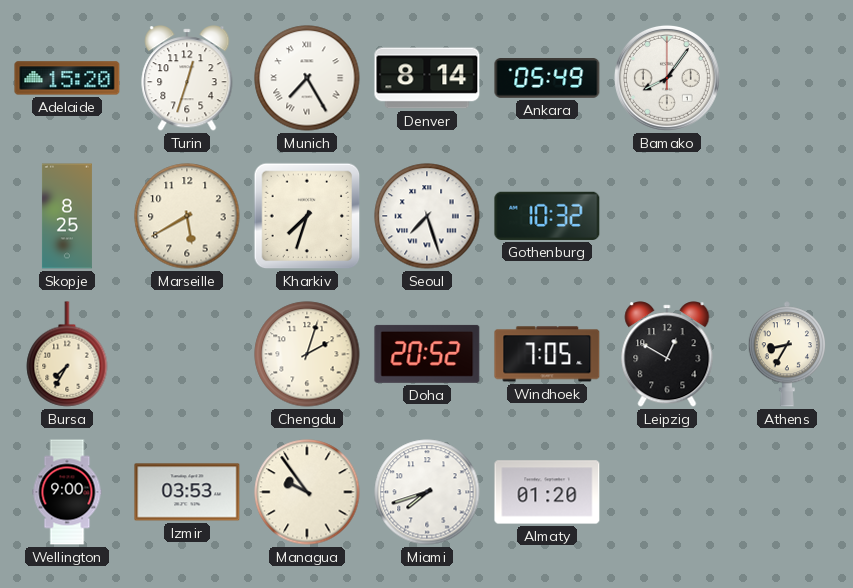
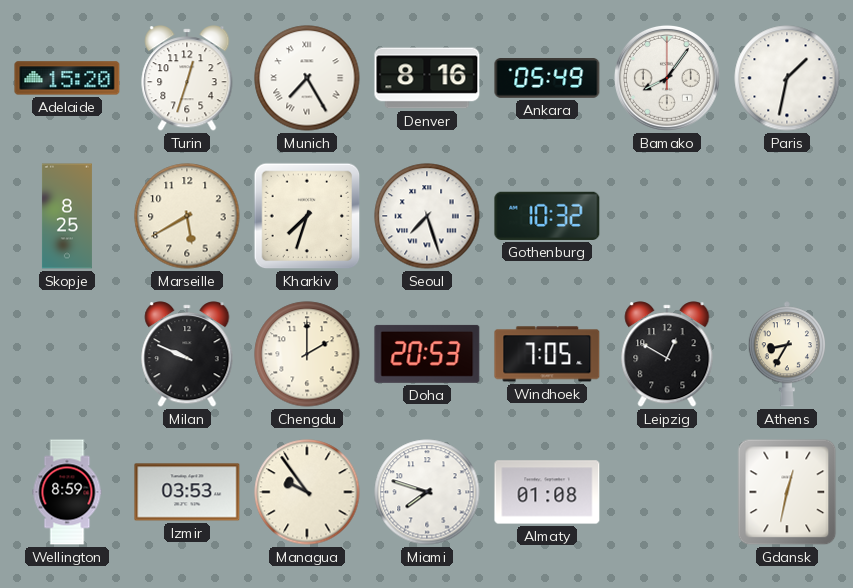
Denver: 8:14 -> 8:16 (427, 78)
Paris: none -> 1:32 (787, 78)
Bursa: 7:35 -> none (67, 354)
Milan: none -> 9:49 (187, 354)
Chengdu: 2:03 -> 2:00 (307, 354)
Doha: 20:52 -> 20:53 (427, 354)
Wellington: 9:00 -> 8:59 (67, 492)
Miami: 7:42 -> 7:48 (427, 492)
Almaty: 01:20 -> 01:08 (547, 492)
Gdansk: none -> 12:32 (787, 492)
